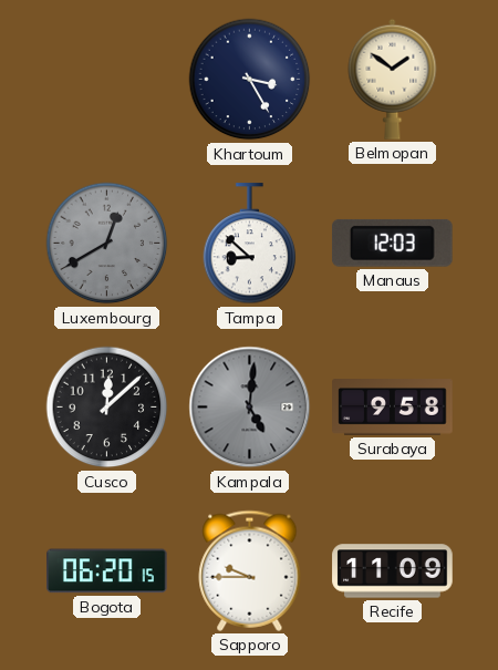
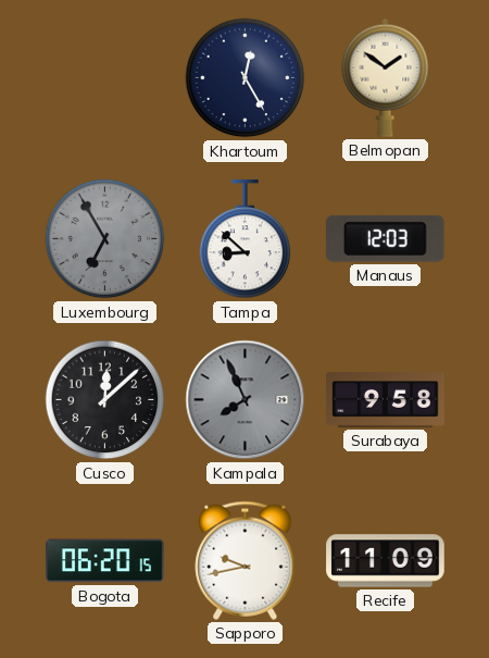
Khartoum: 3:25 -> 12:25 (246, 78)
Luxembourg: 12:40 -> 6:55 (105, 239)
Kampala: 5:01 -> 7:56 (246, 400)
Sapporo: 9:45 -> 9:43 (246, 560)
